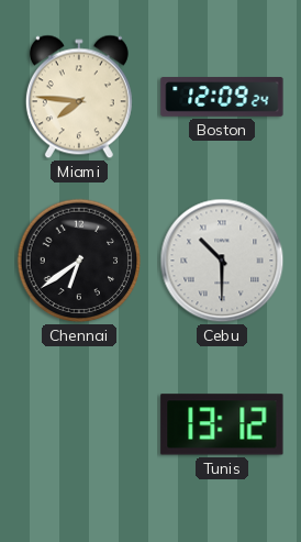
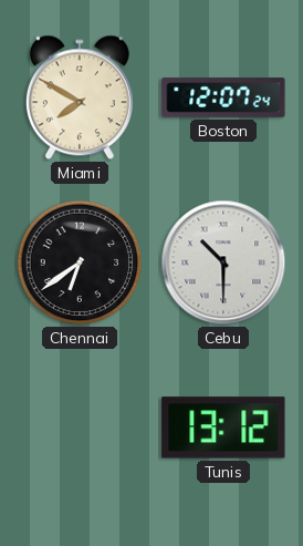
Miami: 7:46 -> 7:50 (80, 97)
Boston: 12:09 -> 12:07 (223, 97)
